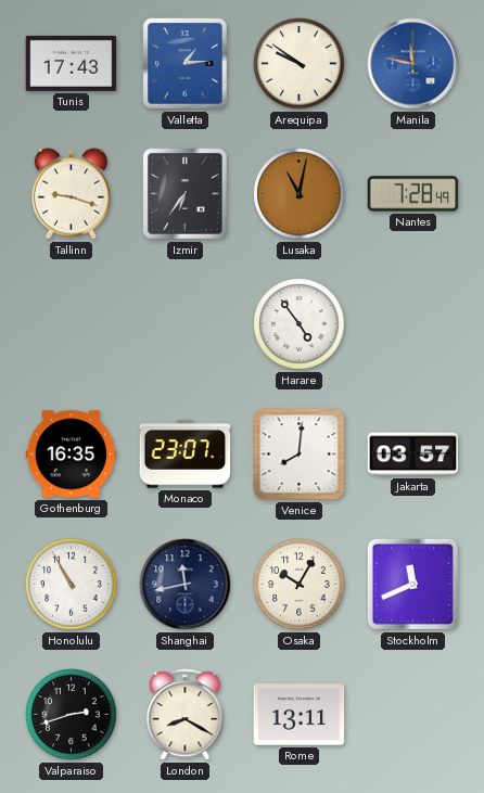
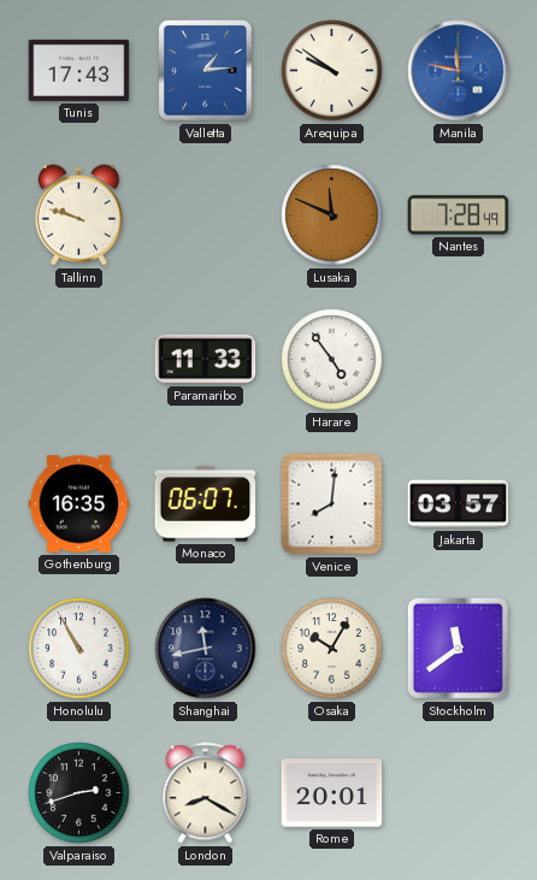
Tallinn: 9:18 -> 9:48 (78, 215)
Izmir: 6:36 -> none (186, 194)
Lusaka: 11:02 -> 11:49 (332, 215)
Paramaribo: none -> 11:33 (206, 359)
Monaco: 23:07 -> 06:07 (206, 504)
Stockholm: 11:41 -> 11:39 (458, 648)
Rome: 13:11 -> 20:01 (332, 793)
